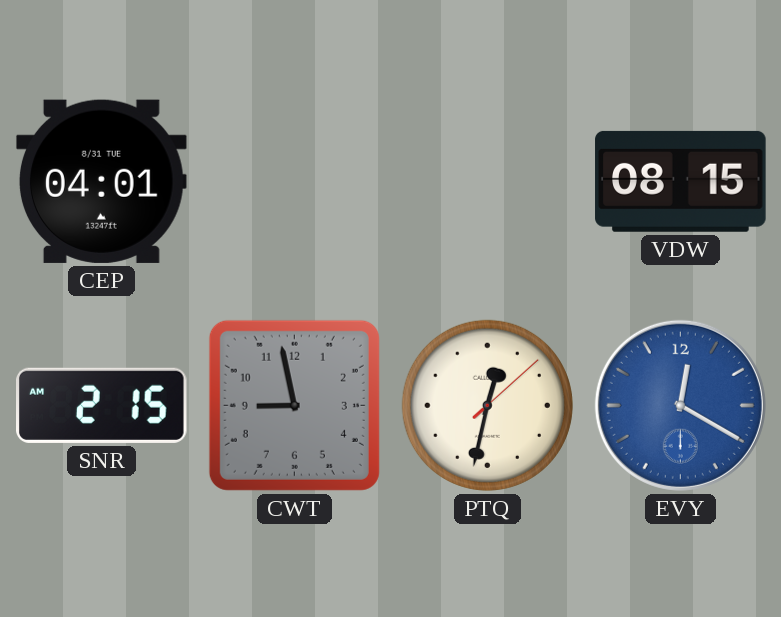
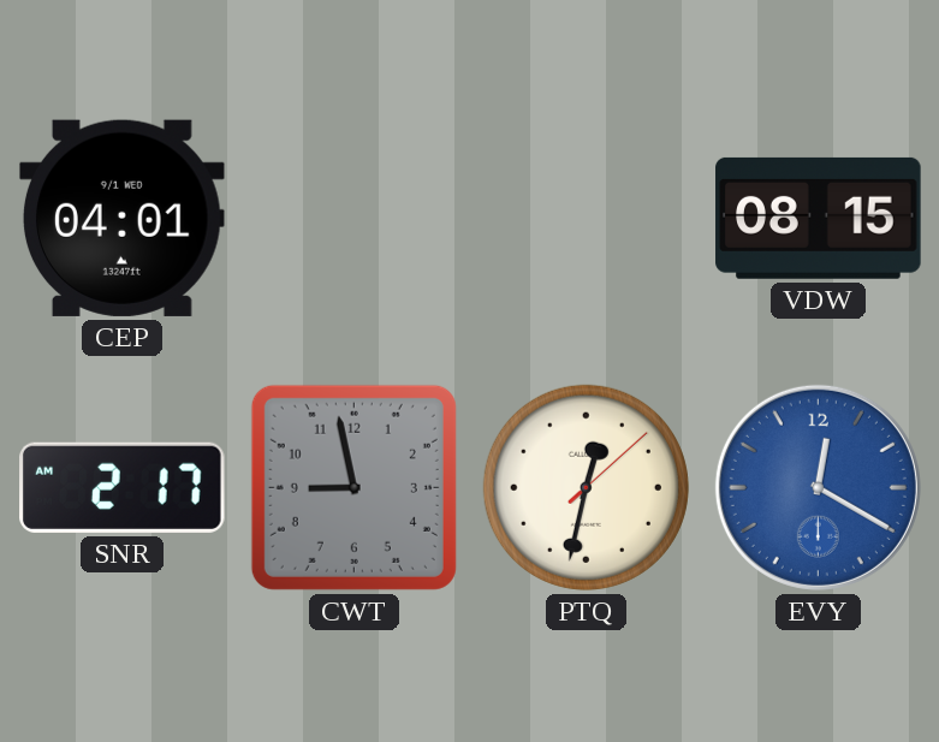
CEP date: 8/31 TUE -> 9/1 WED (121, 218)
SNR: 2:15 -> 2:17 (123, 487)
